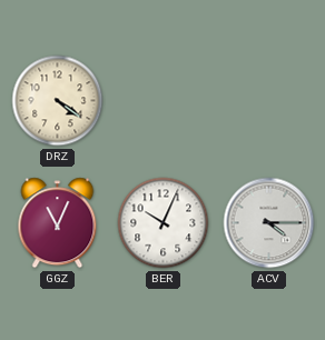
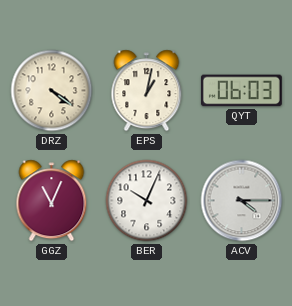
EPS: none -> 1:02 (147, 91)
QYT: none -> 06:03 (241, 91)
